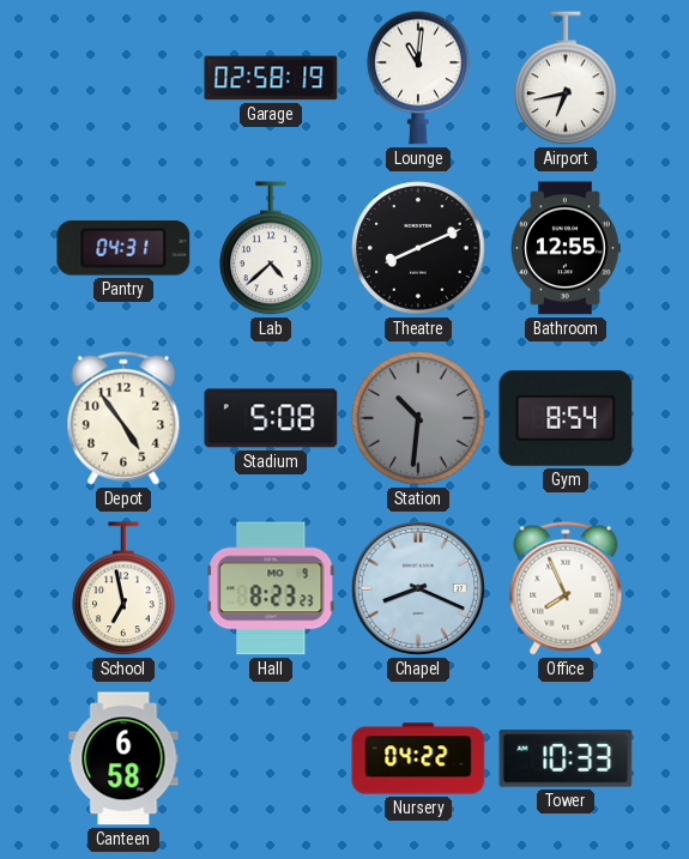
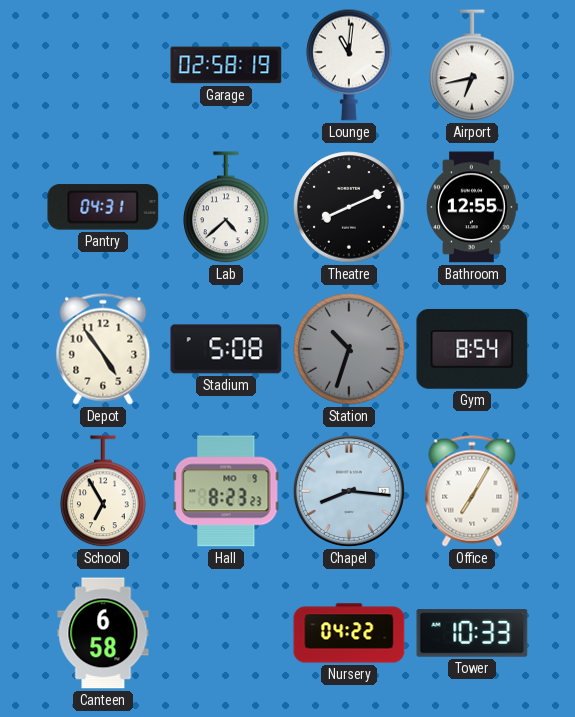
Station: 10:31 -> 10:33 (349, 349)
School: 6:58 -> 6:55 (103, 492)
Chapel: 8:19 -> 8:16 (349, 491)
Office: 7:56 -> 7:05 (472, 491)
